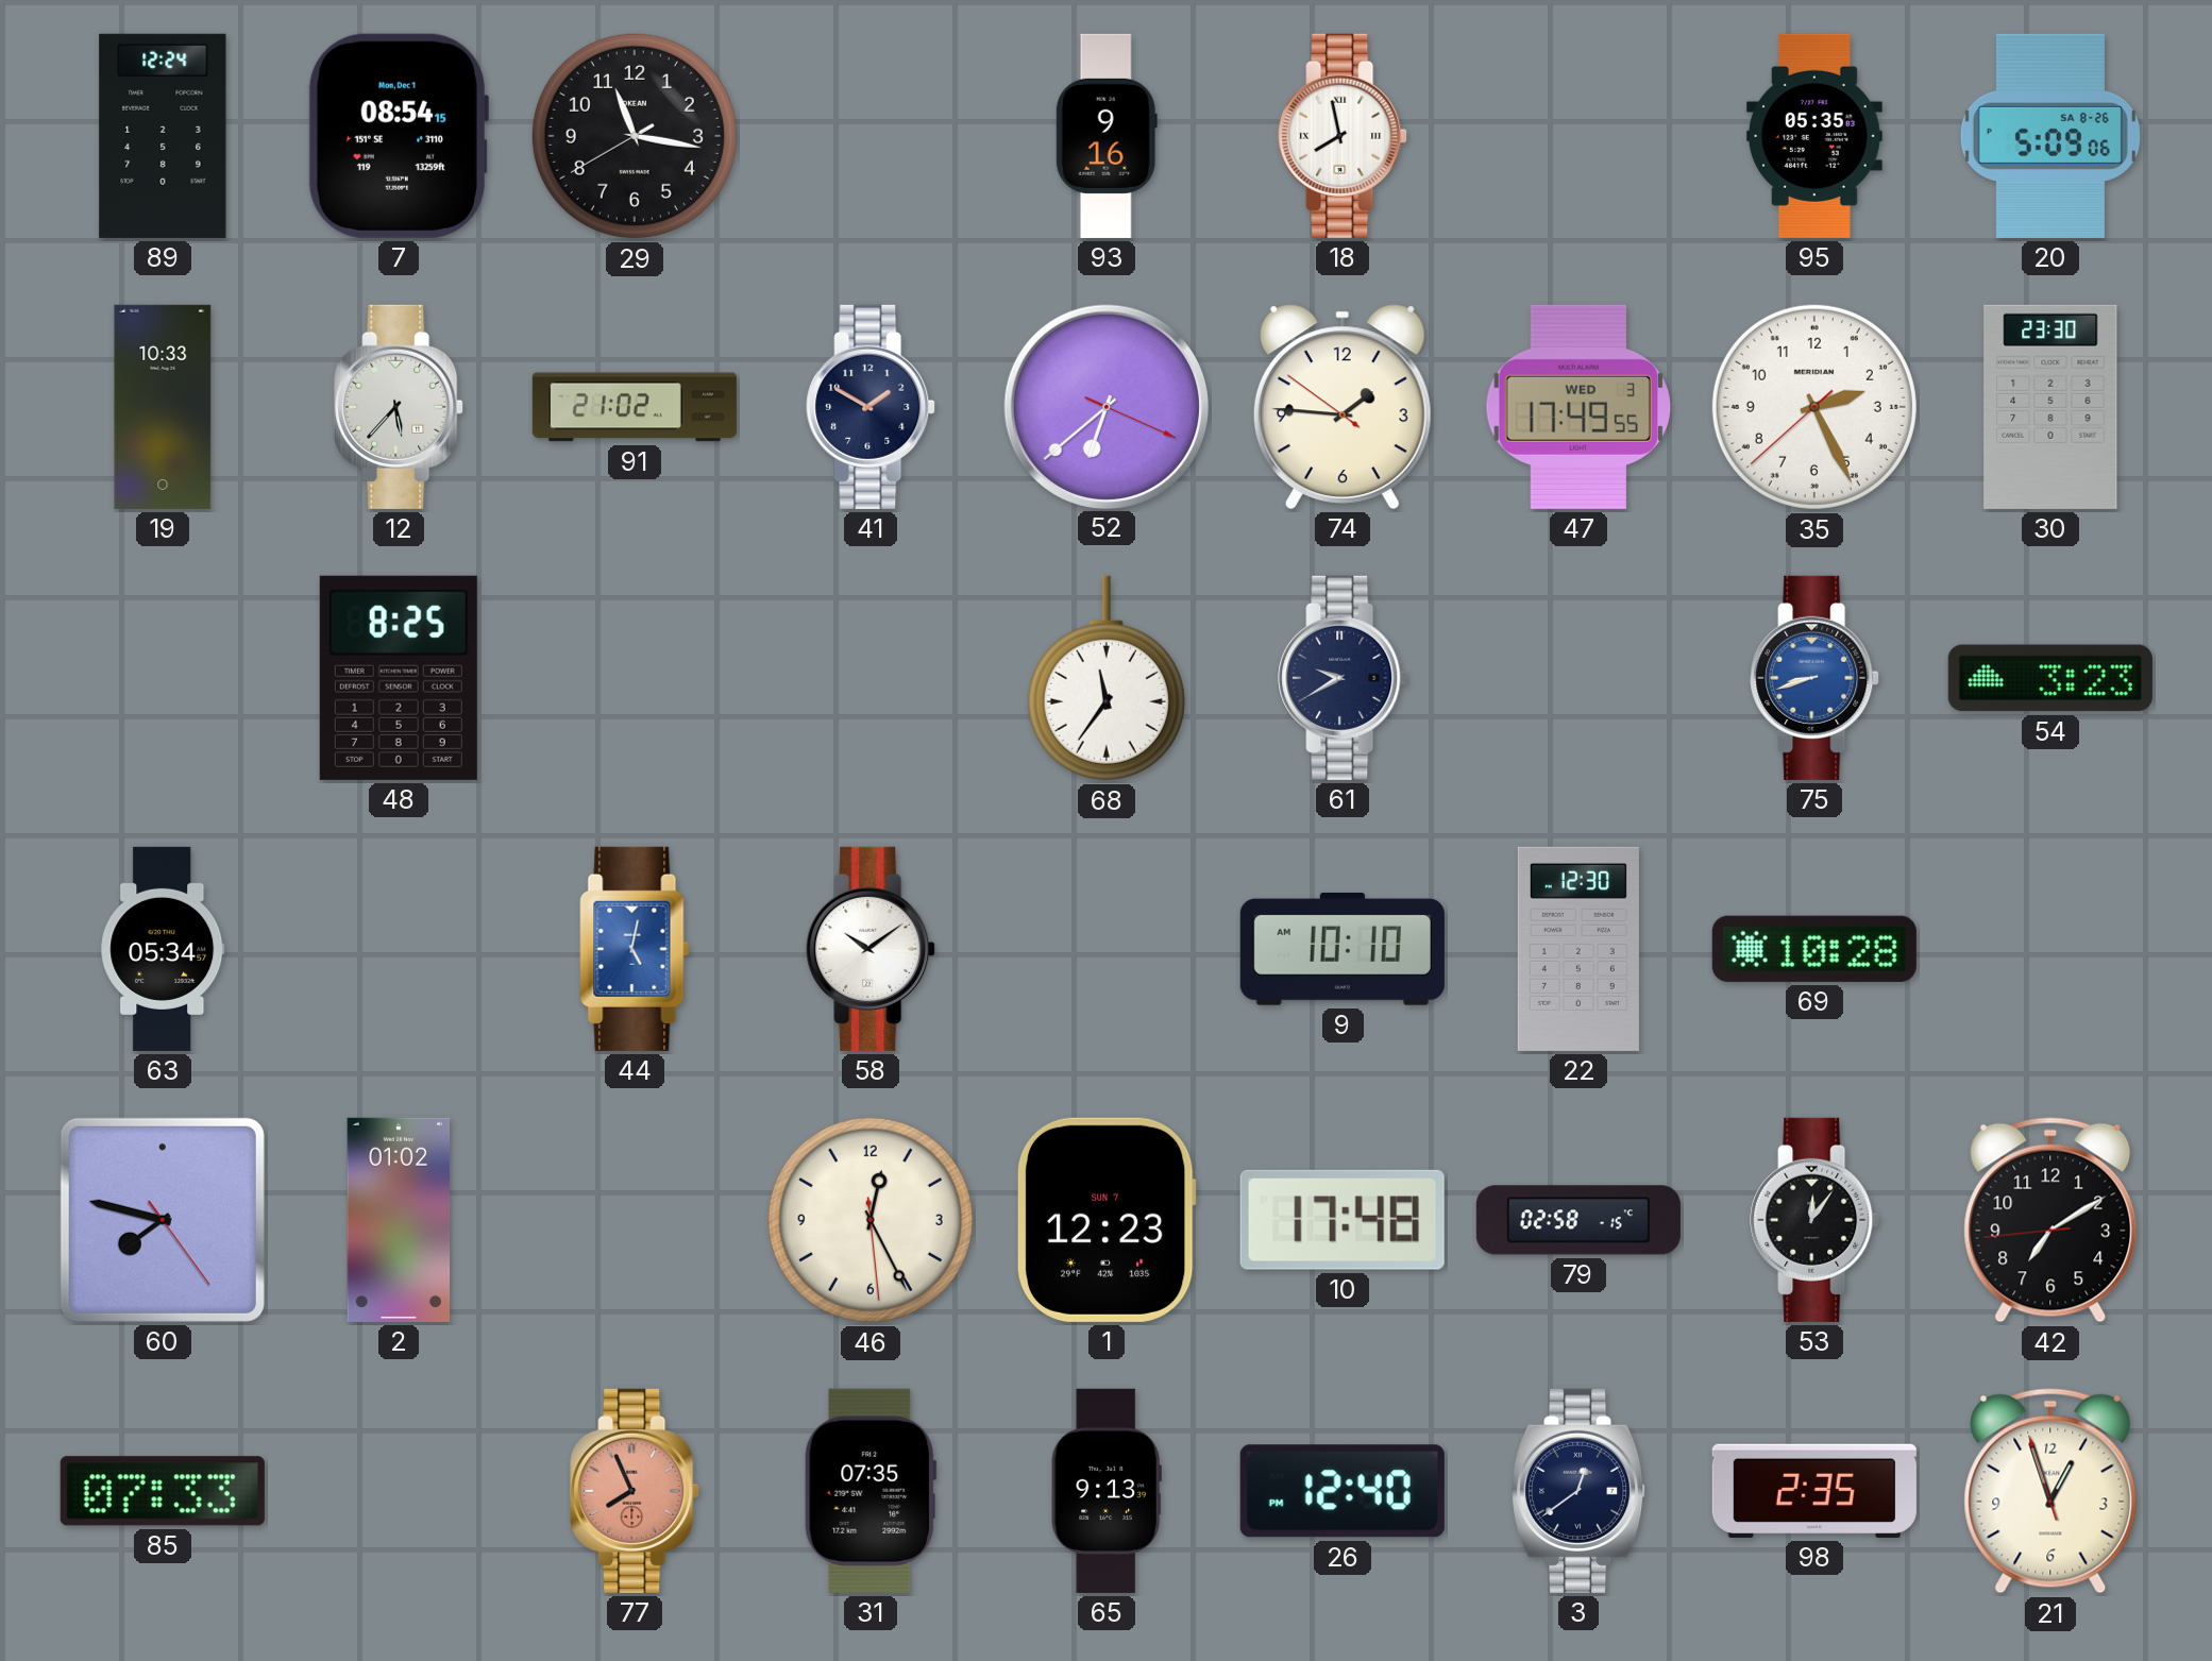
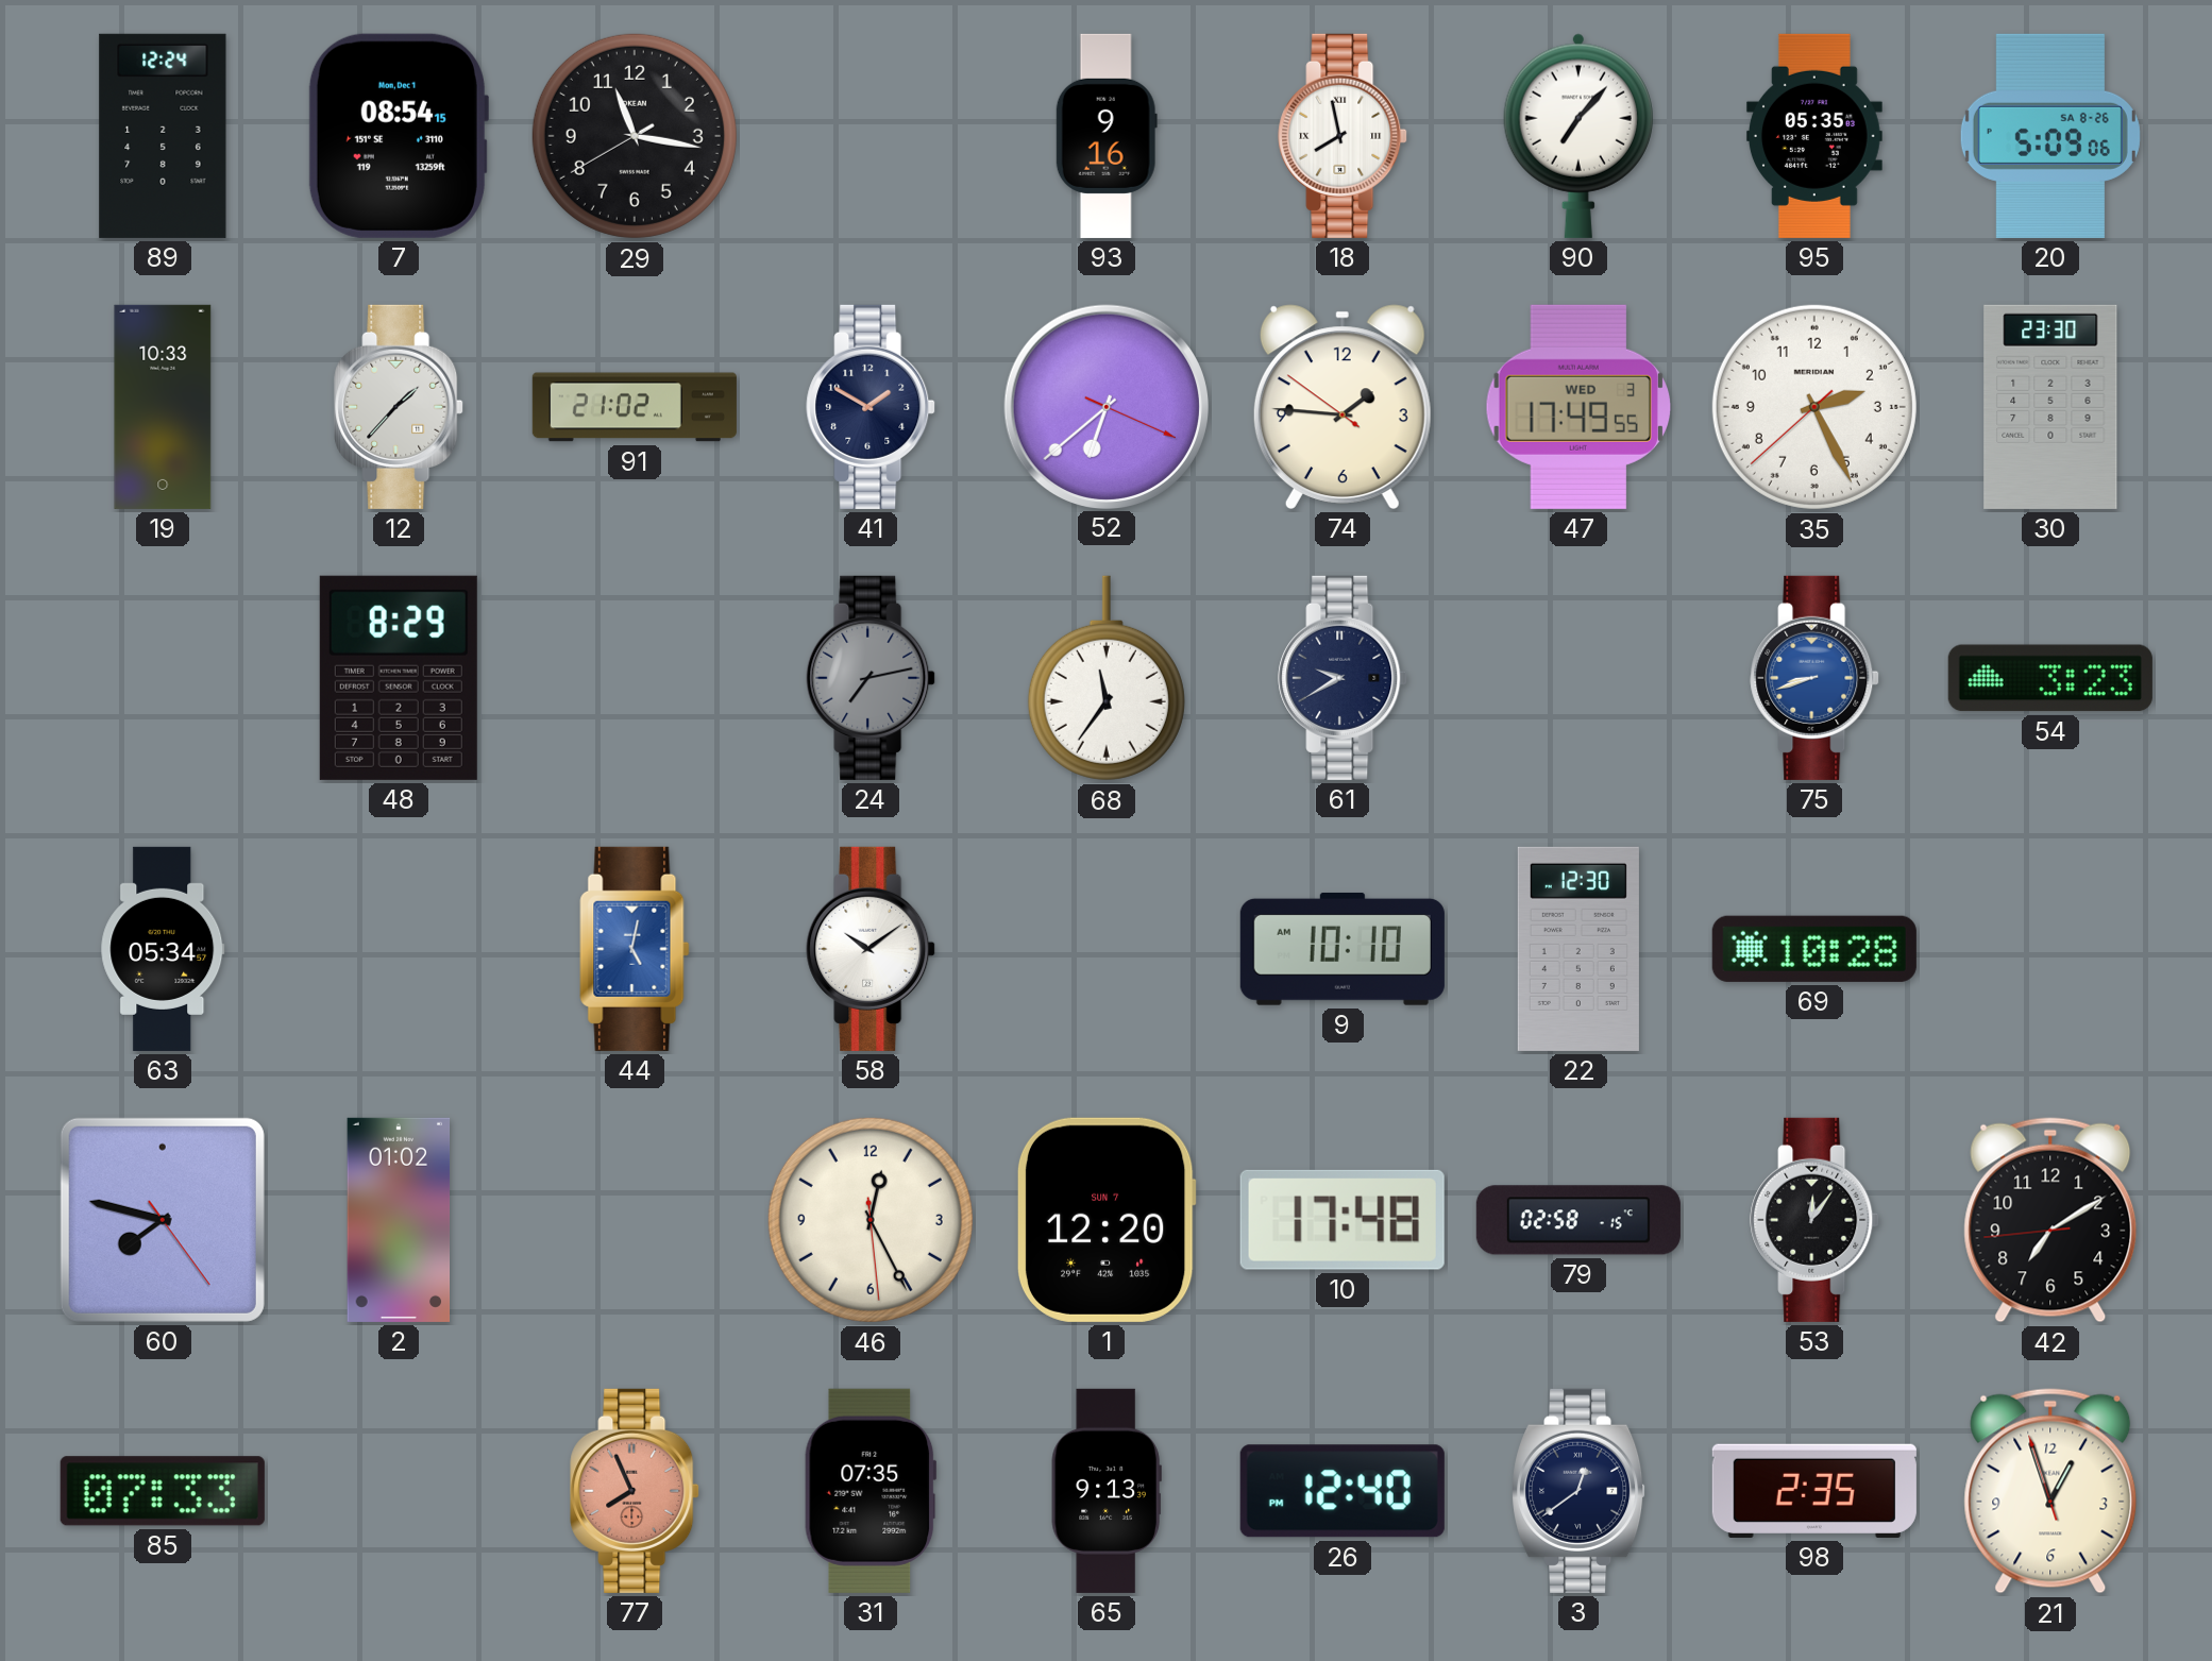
90: none -> 7:07 (1578, 136)
12: 5:37 -> 1:37 (399, 407)
48: 8:25 -> 8:29 (399, 678)
24: none -> 7:13 (871, 678)
1: 12:23 -> 12:20 (1107, 1220)
